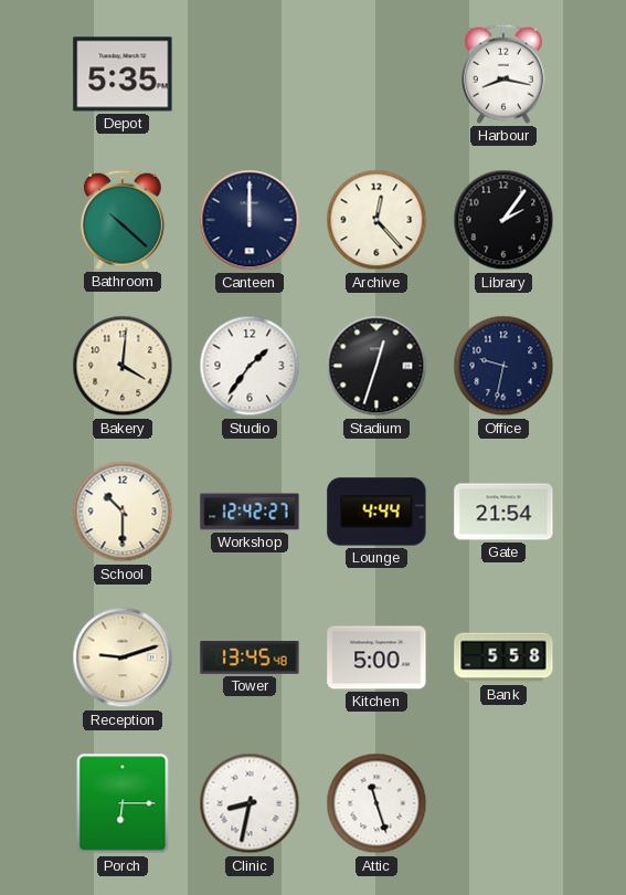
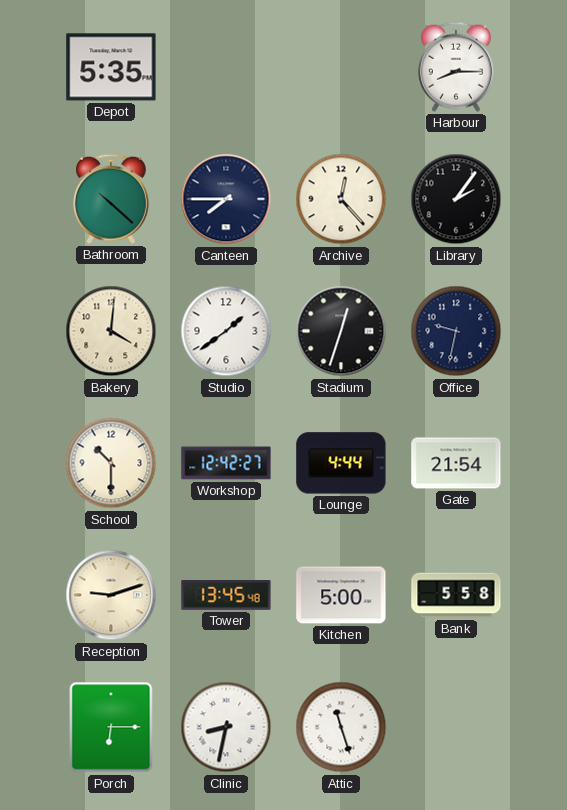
Harbour: 8:17 -> 8:15 (456, 67)
Canteen: 12:00 -> 7:45 (226, 199)
Studio: 1:36 -> 1:39 (226, 331)
